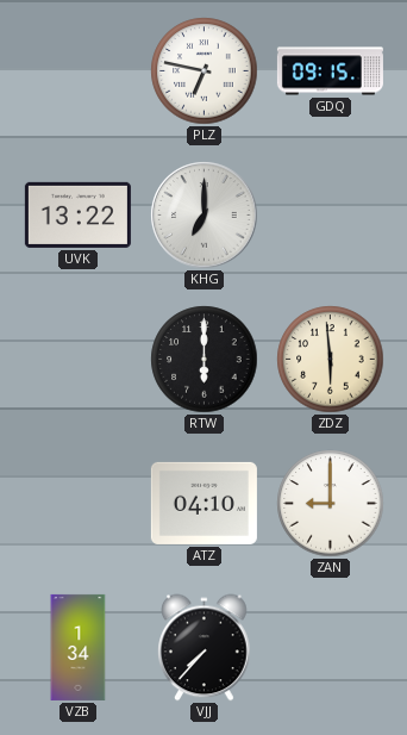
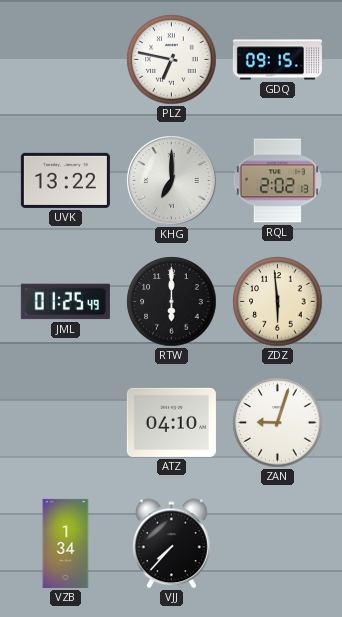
RQL: none -> 2:02 (277, 181)
JML: none -> 01:25 (65, 302)
ZAN: 9:00 -> 9:03 (278, 423)
